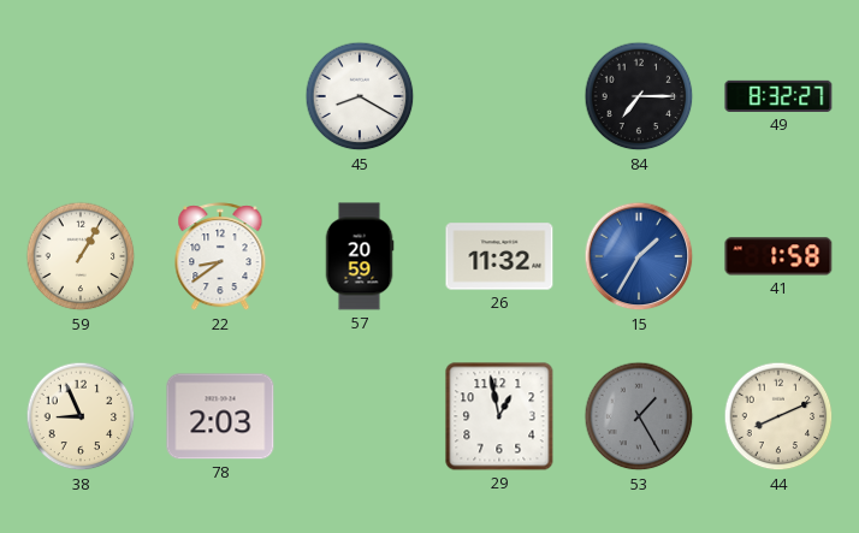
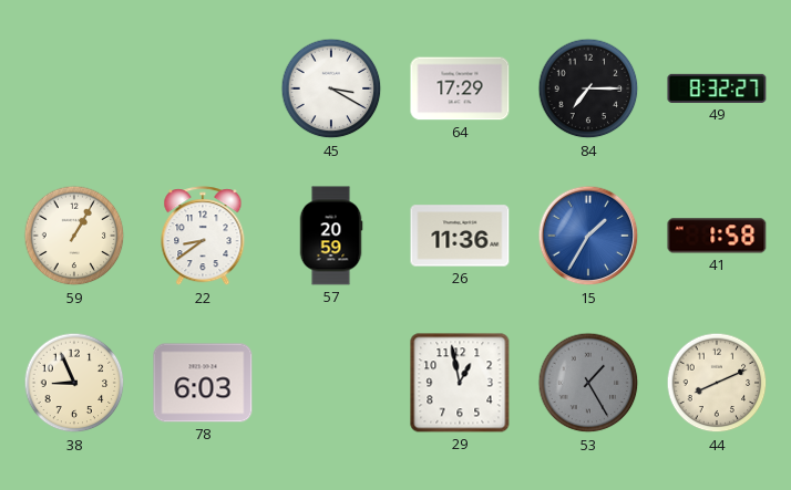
45: 8:20 -> 3:20 (331, 88)
64: none -> 17:29 (460, 88)
26: 11:32 -> 11:36 (460, 236)
78: 2:03 -> 6:03 (203, 383)
